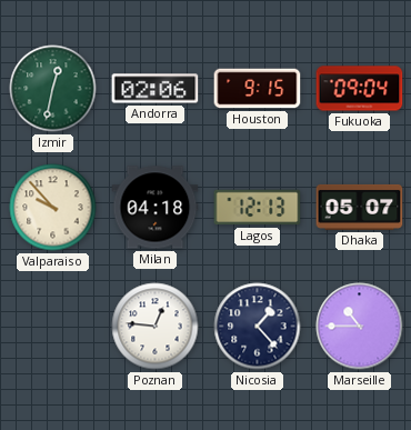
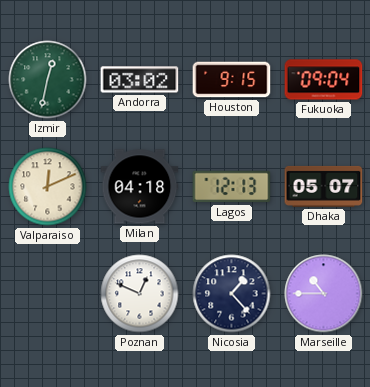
Andorra: 02:06 -> 03:02 (140, 80)
Valparaiso: 9:53 -> 12:11 (48, 187)
Poznan: 12:46 -> 12:49 (140, 294)
